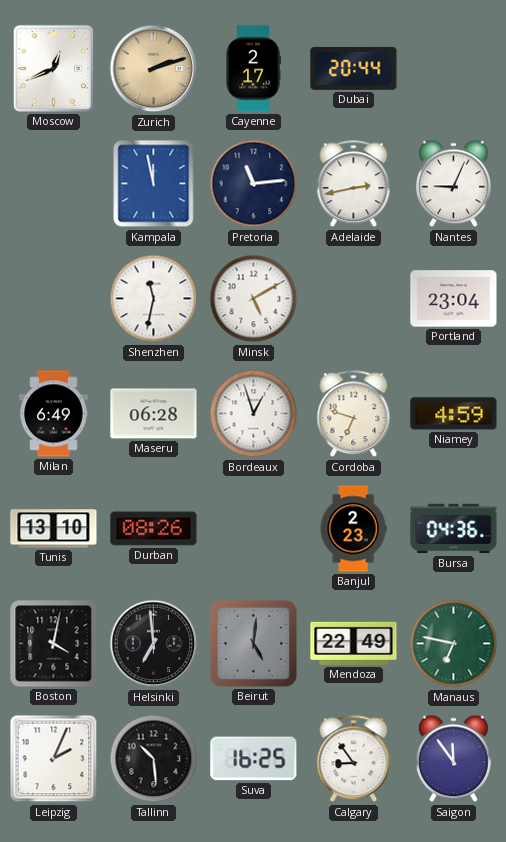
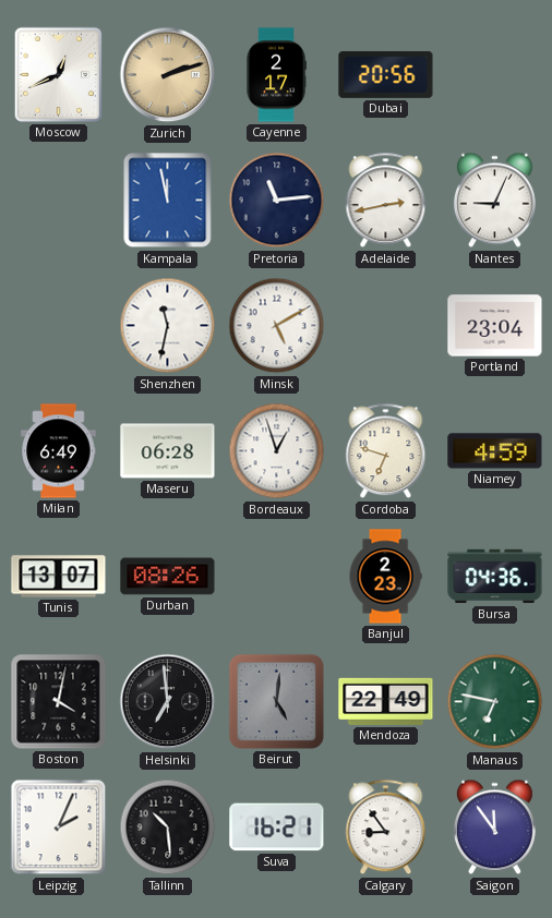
Dubai: 20:44 -> 20:56 (386, 74)
Tunis: 13:10 -> 13:07 (59, 577)
Suva: 16:25 -> 16:21 (277, 828)
